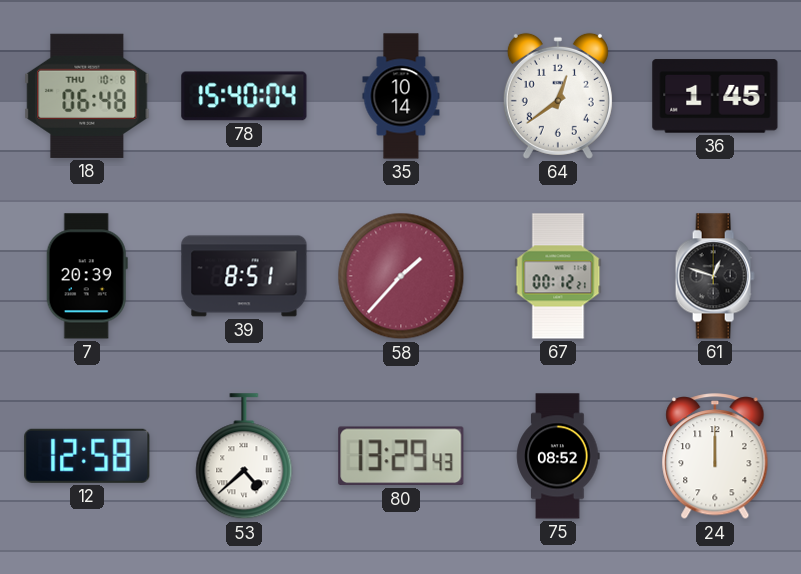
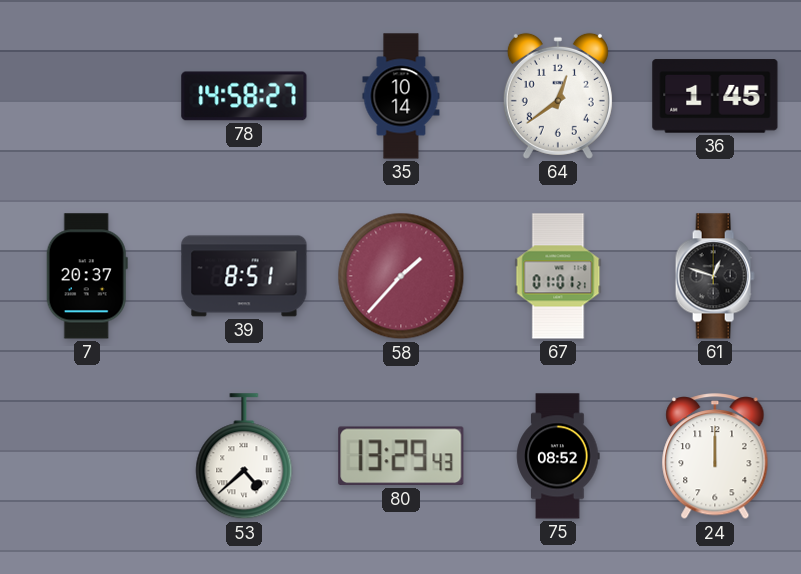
18: 06:48 -> none (87, 96)
78: 15:40 -> 14:58 (244, 96)
7: 20:39 -> 20:37 (87, 276)
67: 00:12 -> 01:01 (558, 276)
12: 12:58 -> none (87, 456)
